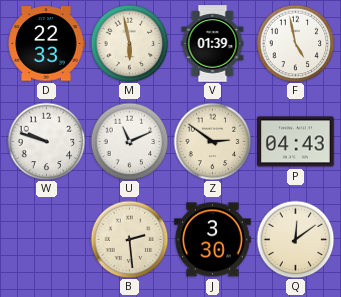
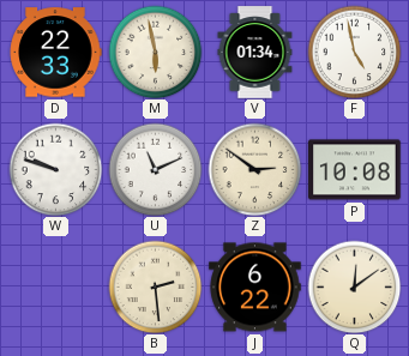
V: 01:39 -> 01:34 (255, 53)
P: 04:43 -> 10:08 (355, 170)
J: 3:30 -> 6:22 (255, 288)
